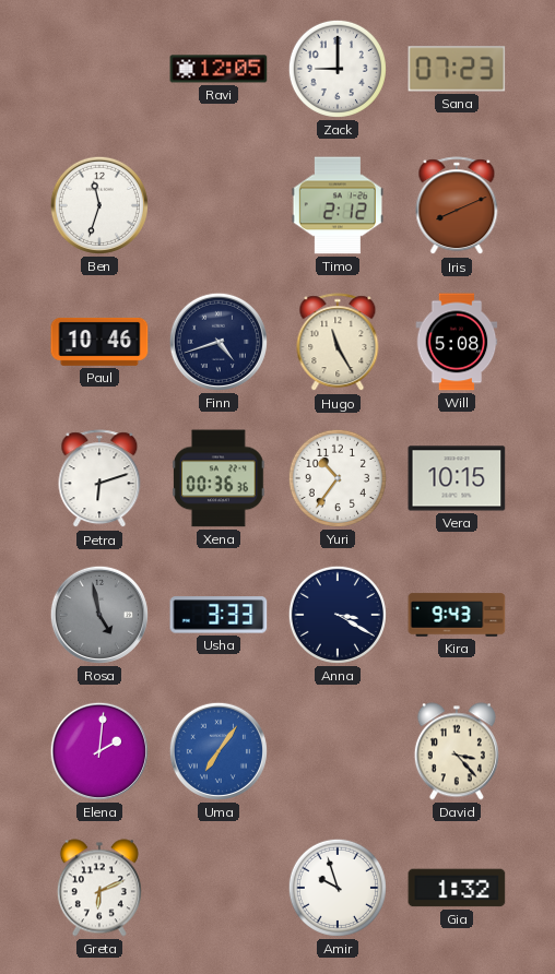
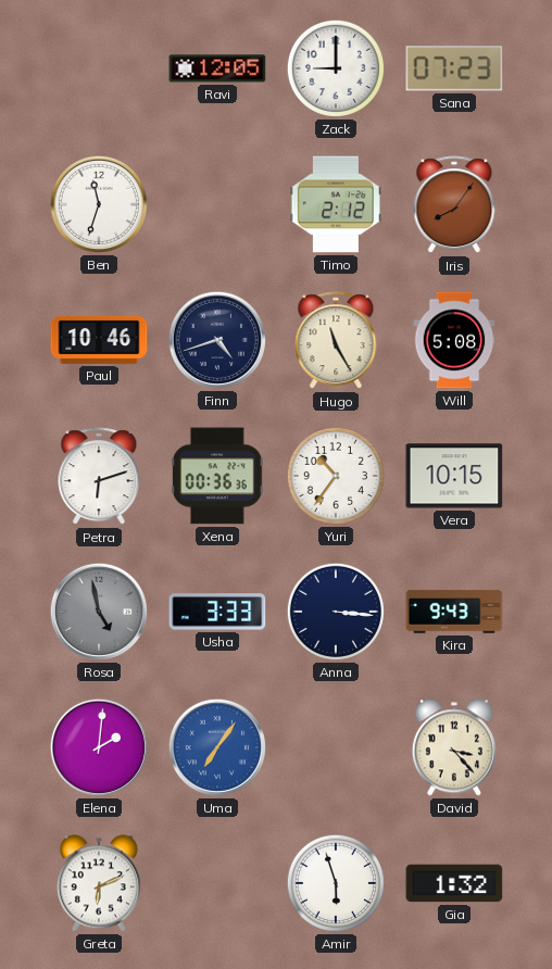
Iris: 8:11 -> 8:06 (454, 205)
Anna: 3:20 -> 3:16 (336, 612)
Amir: 9:57 -> 5:57 (336, 883)
